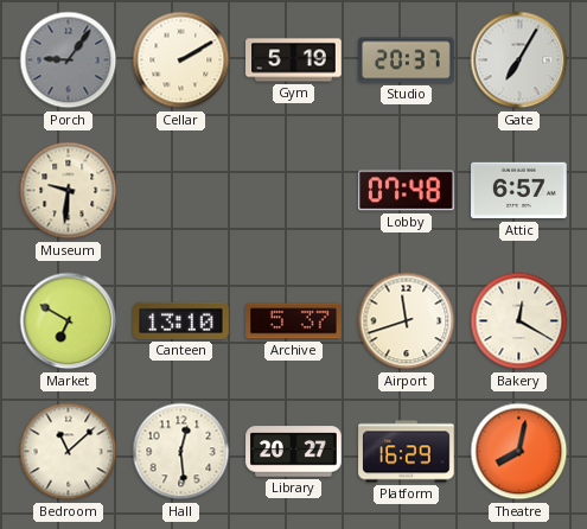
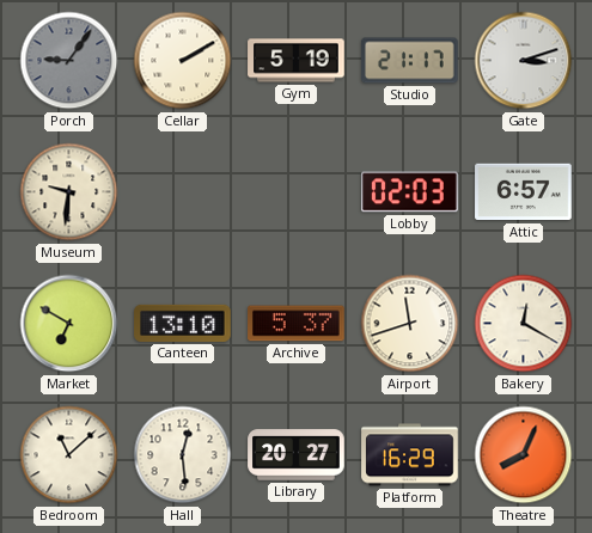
Studio: 20:37 -> 21:17 (410, 61)
Gate: 7:05 -> 3:12 (524, 61)
Lobby: 07:48 -> 02:03 (410, 192)
Theatre: 8:02 -> 8:04 (524, 455)
